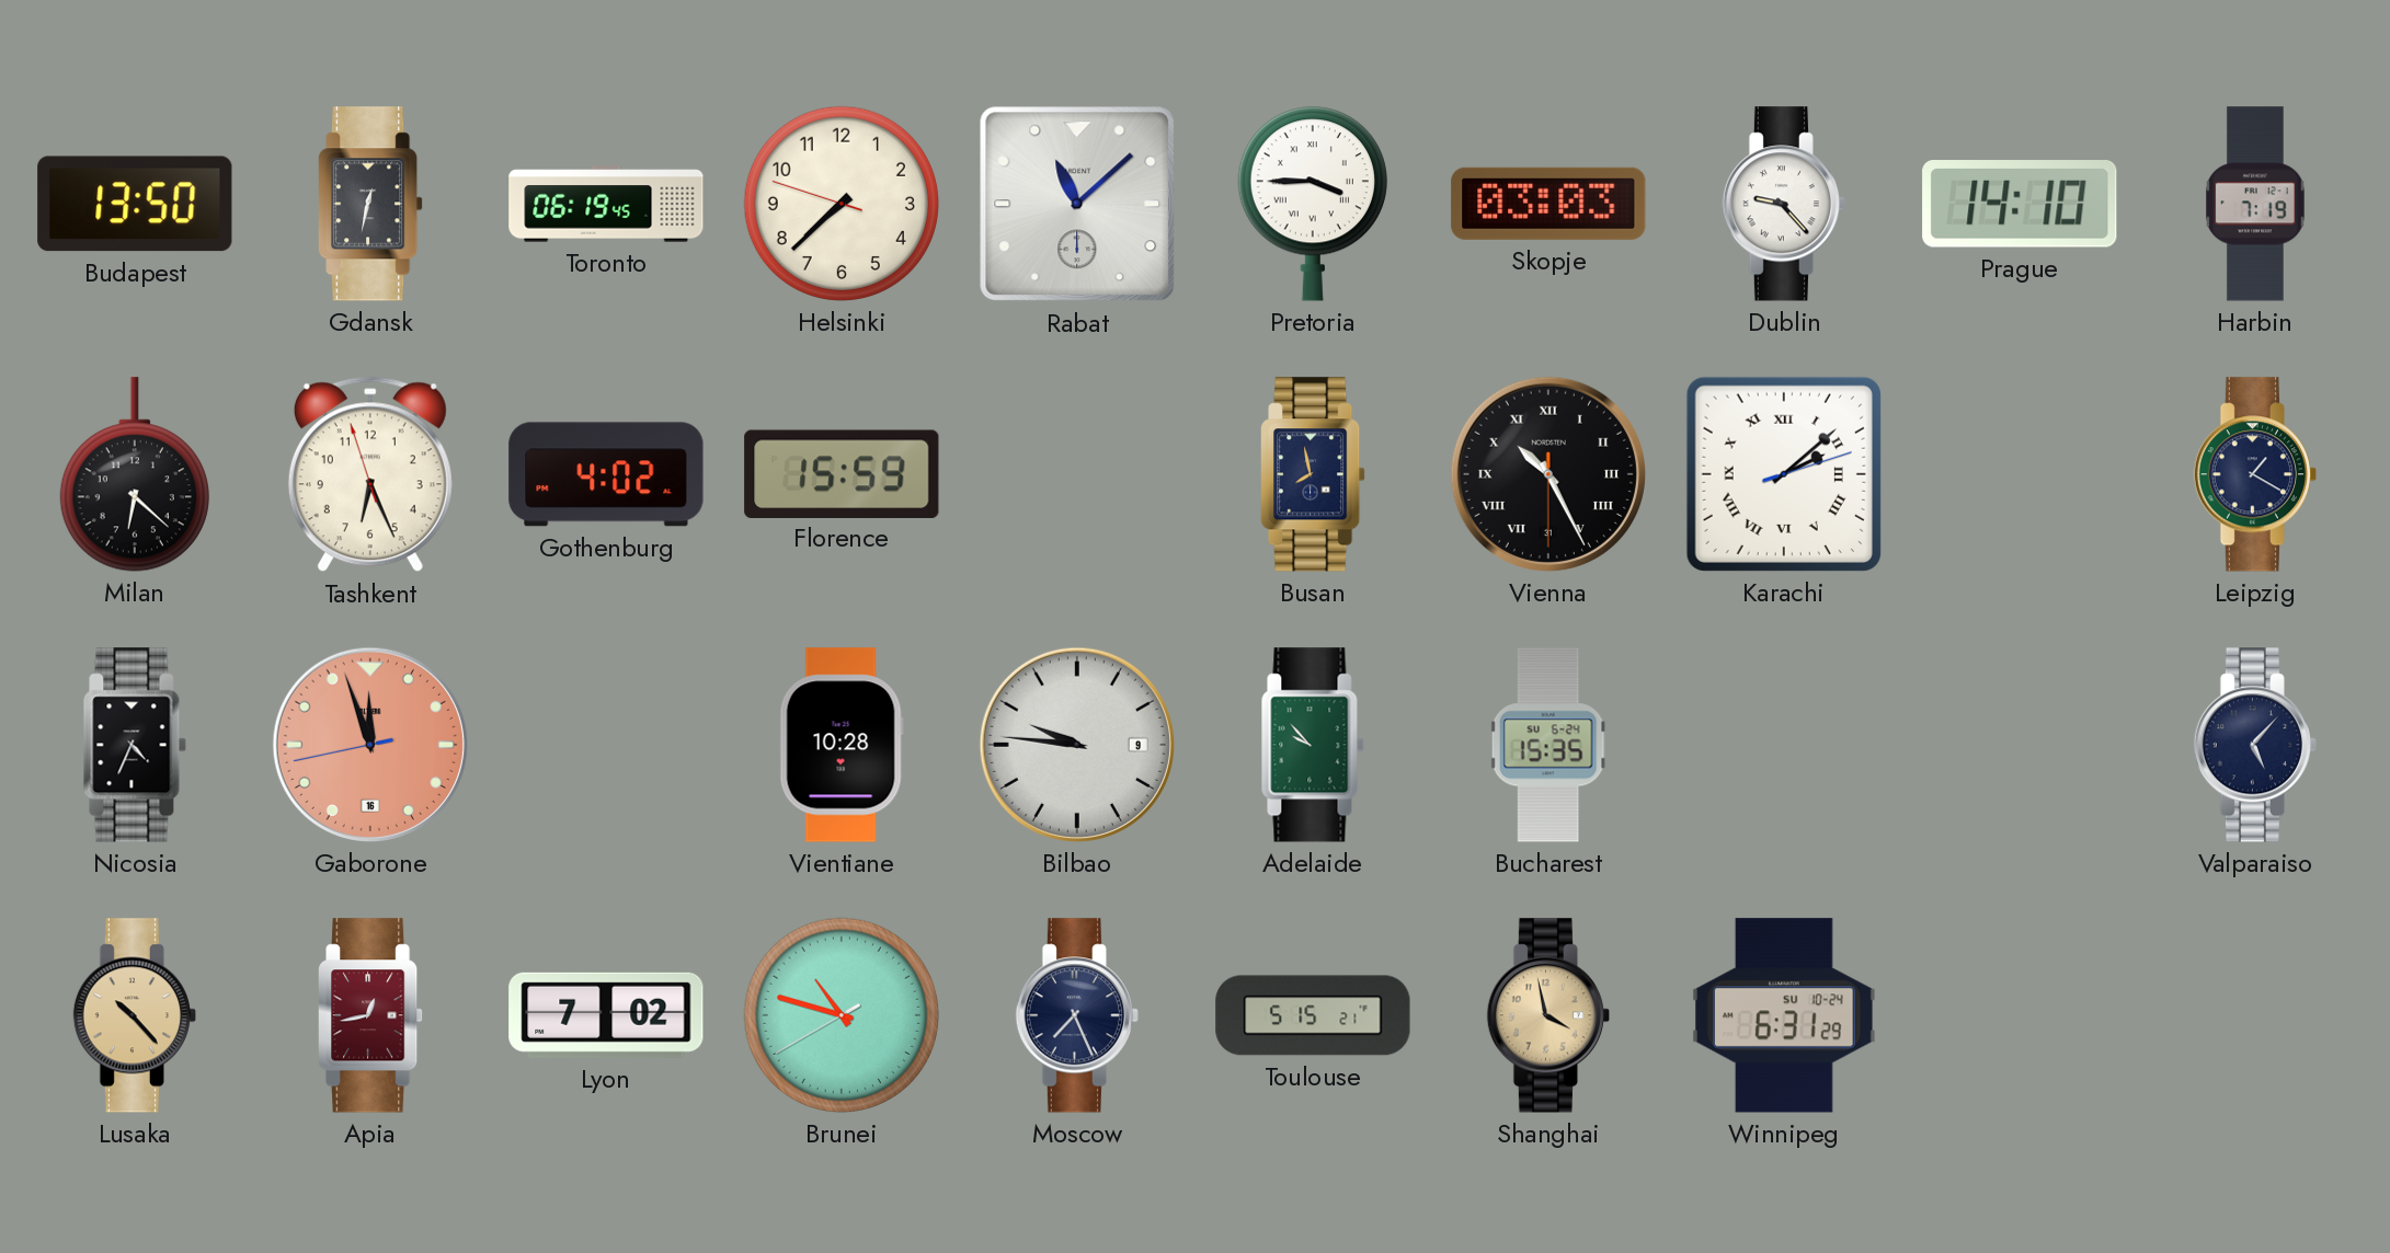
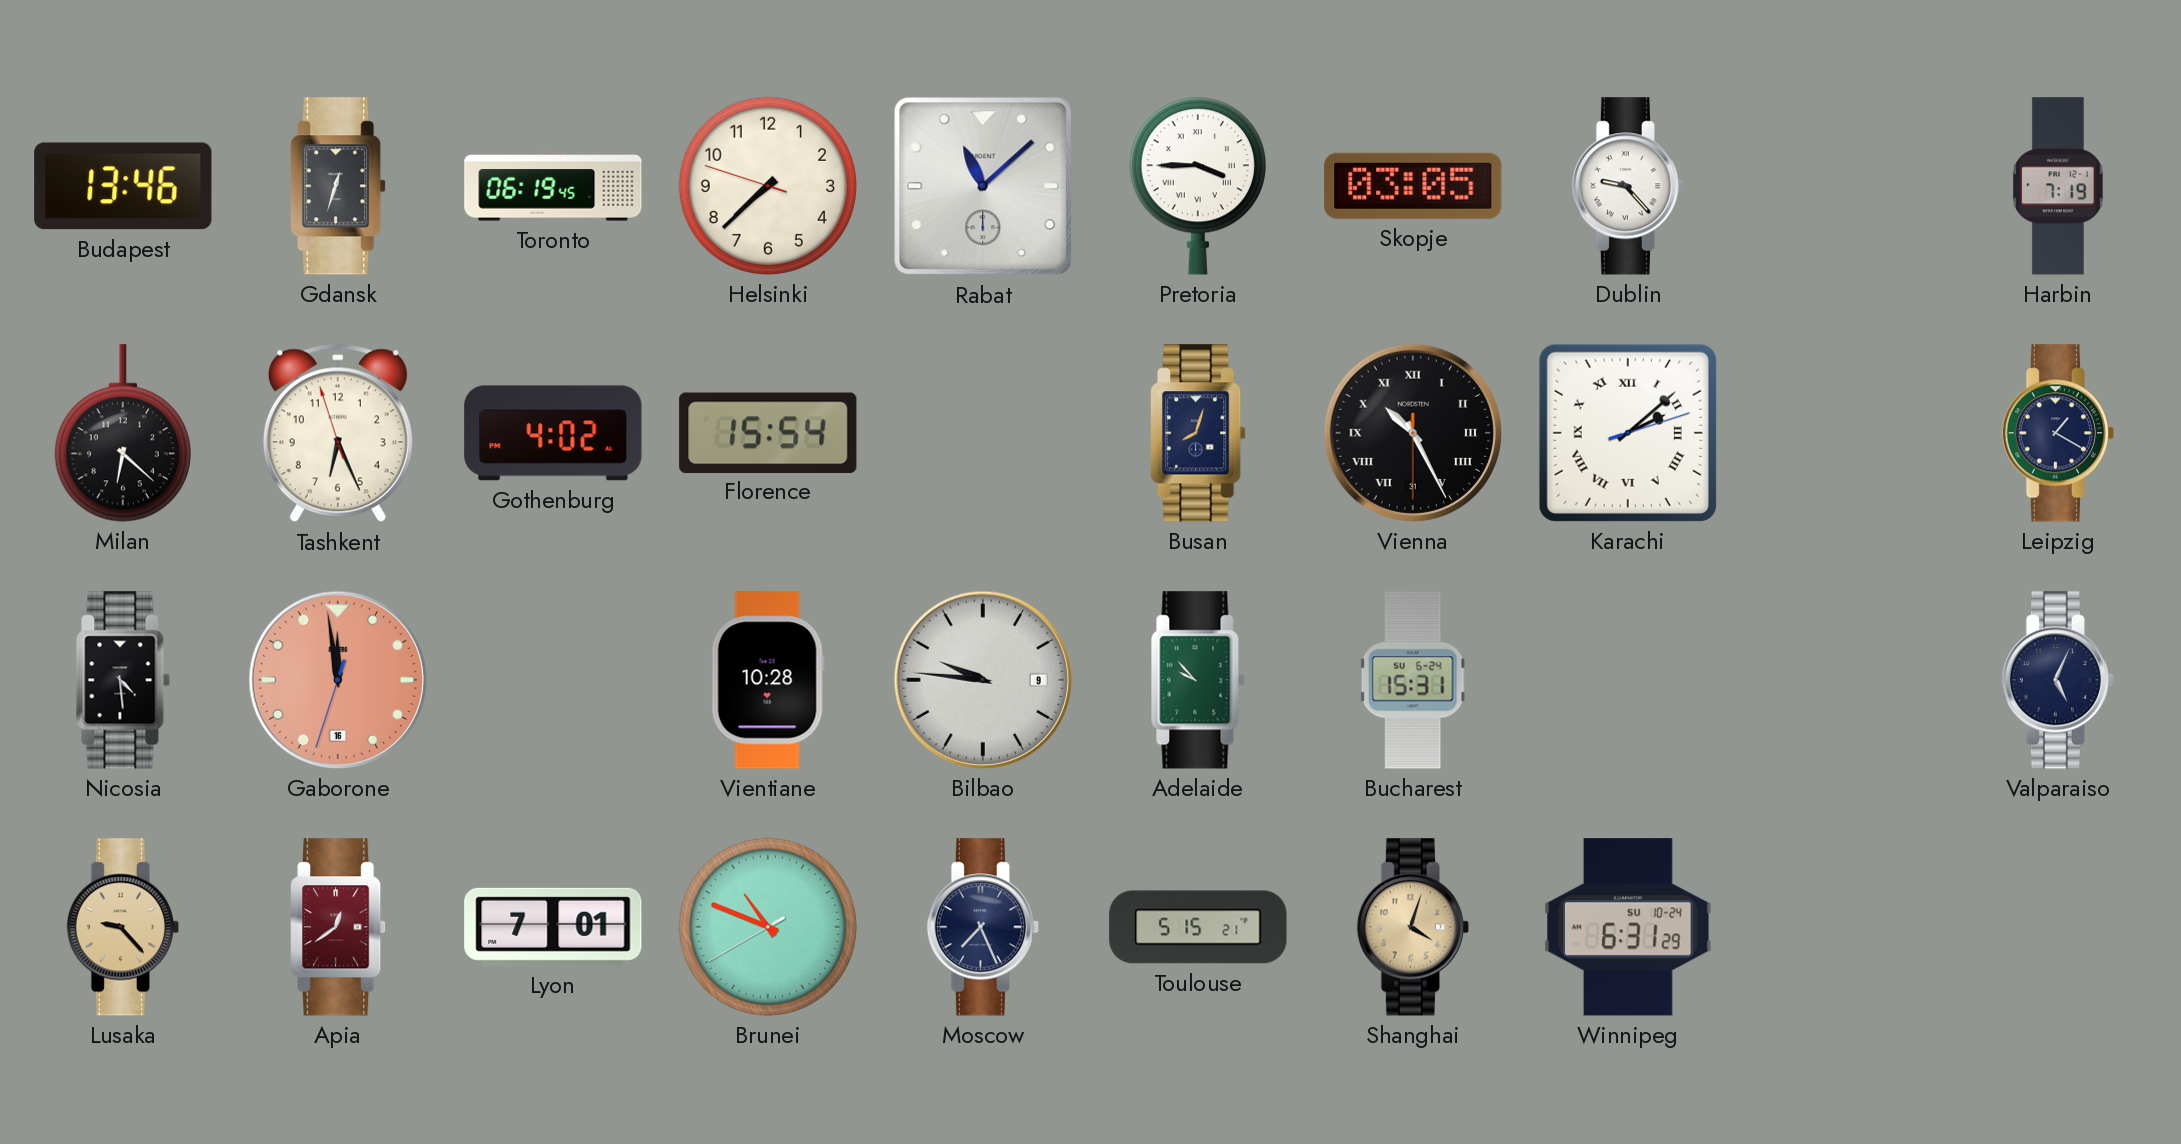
Budapest: 13:50 -> 13:46 (123, 186)
Gdansk: 12:32 -> 12:33 (339, 186)
Skopje: 03:03 -> 03:05 (1413, 186)
Prague: 14:10 -> none (2020, 205)
Florence: 15:59 -> 15:54 (768, 432)
Busan: 7:58 -> 8:03 (1199, 433)
Nicosia: 4:34 -> 4:29 (123, 680)
Gaborone: 11:56 -> 11:58 (338, 680)
Bucharest: 15:35 -> 15:31 (1413, 680)
Valparaiso: 5:07 -> 5:04 (2057, 680)
Lusaka: 10:23 -> 9:23 (122, 927)
Apia: 12:43 -> 12:39 (339, 927)
Lyon: 7:02 -> 7:01 (553, 927)
Brunei: 10:47 -> 10:48 (768, 927)
Shanghai: 3:58 -> 4:03 (1412, 927)
